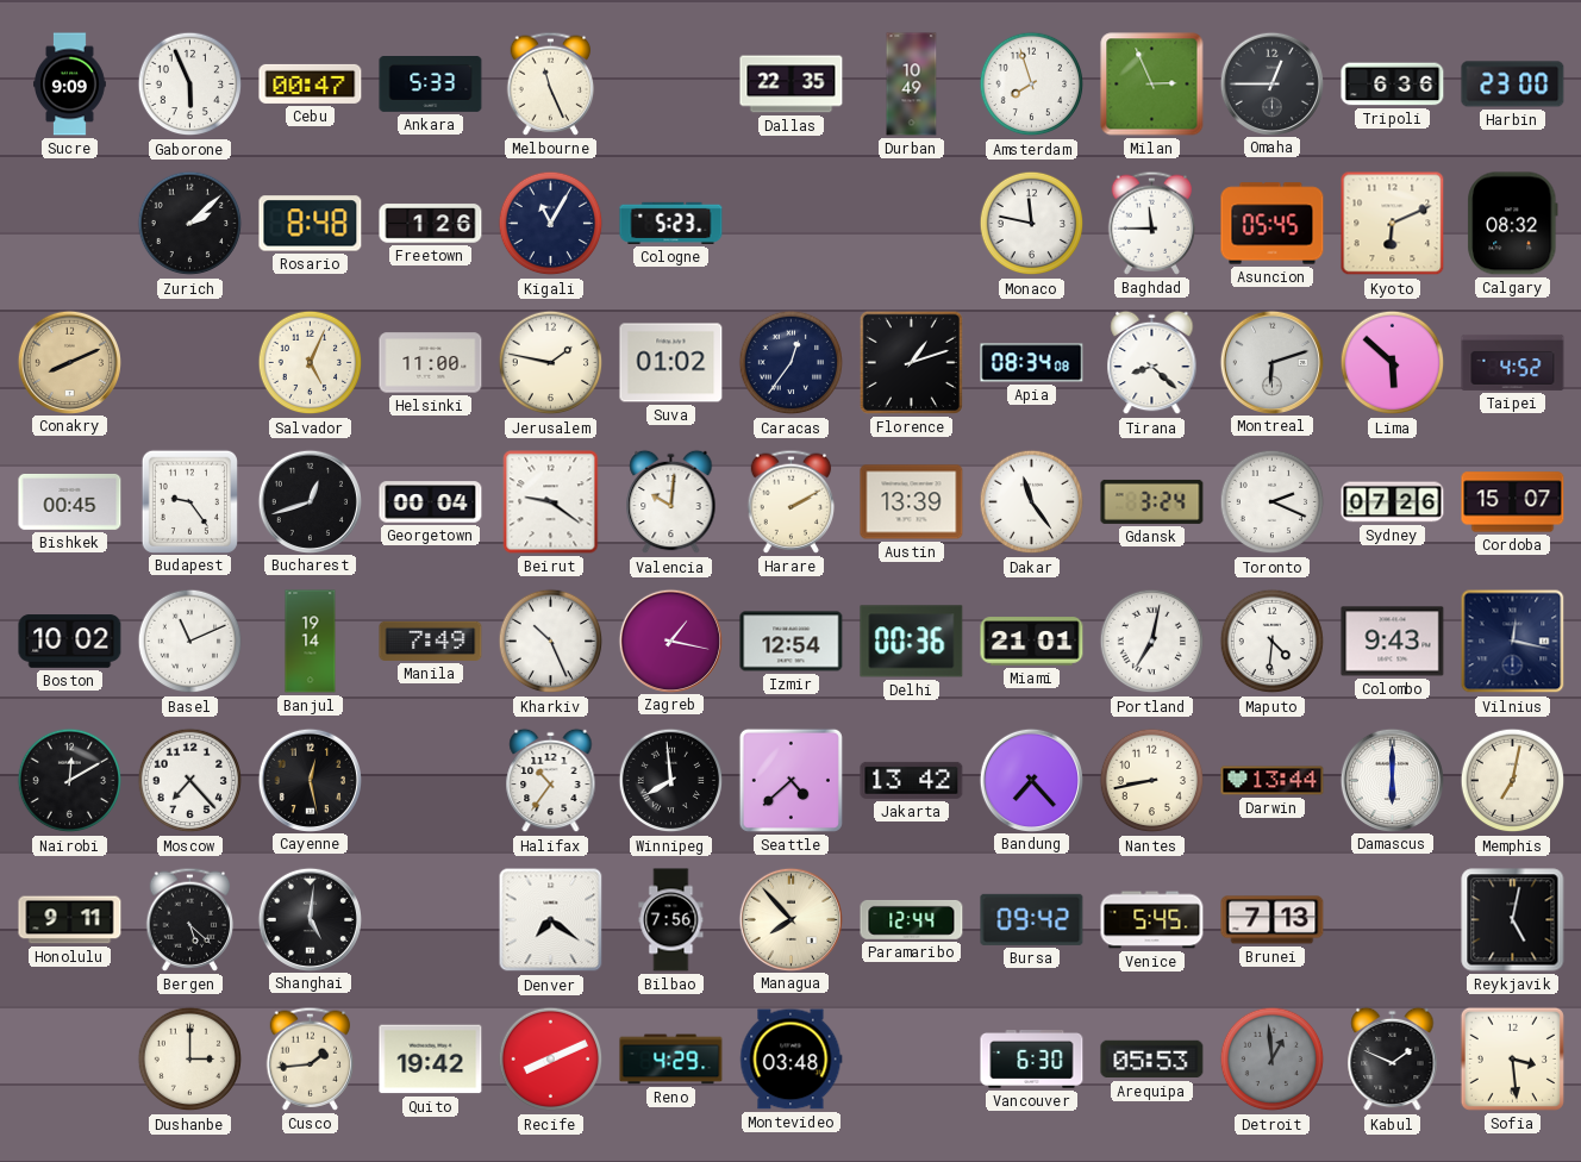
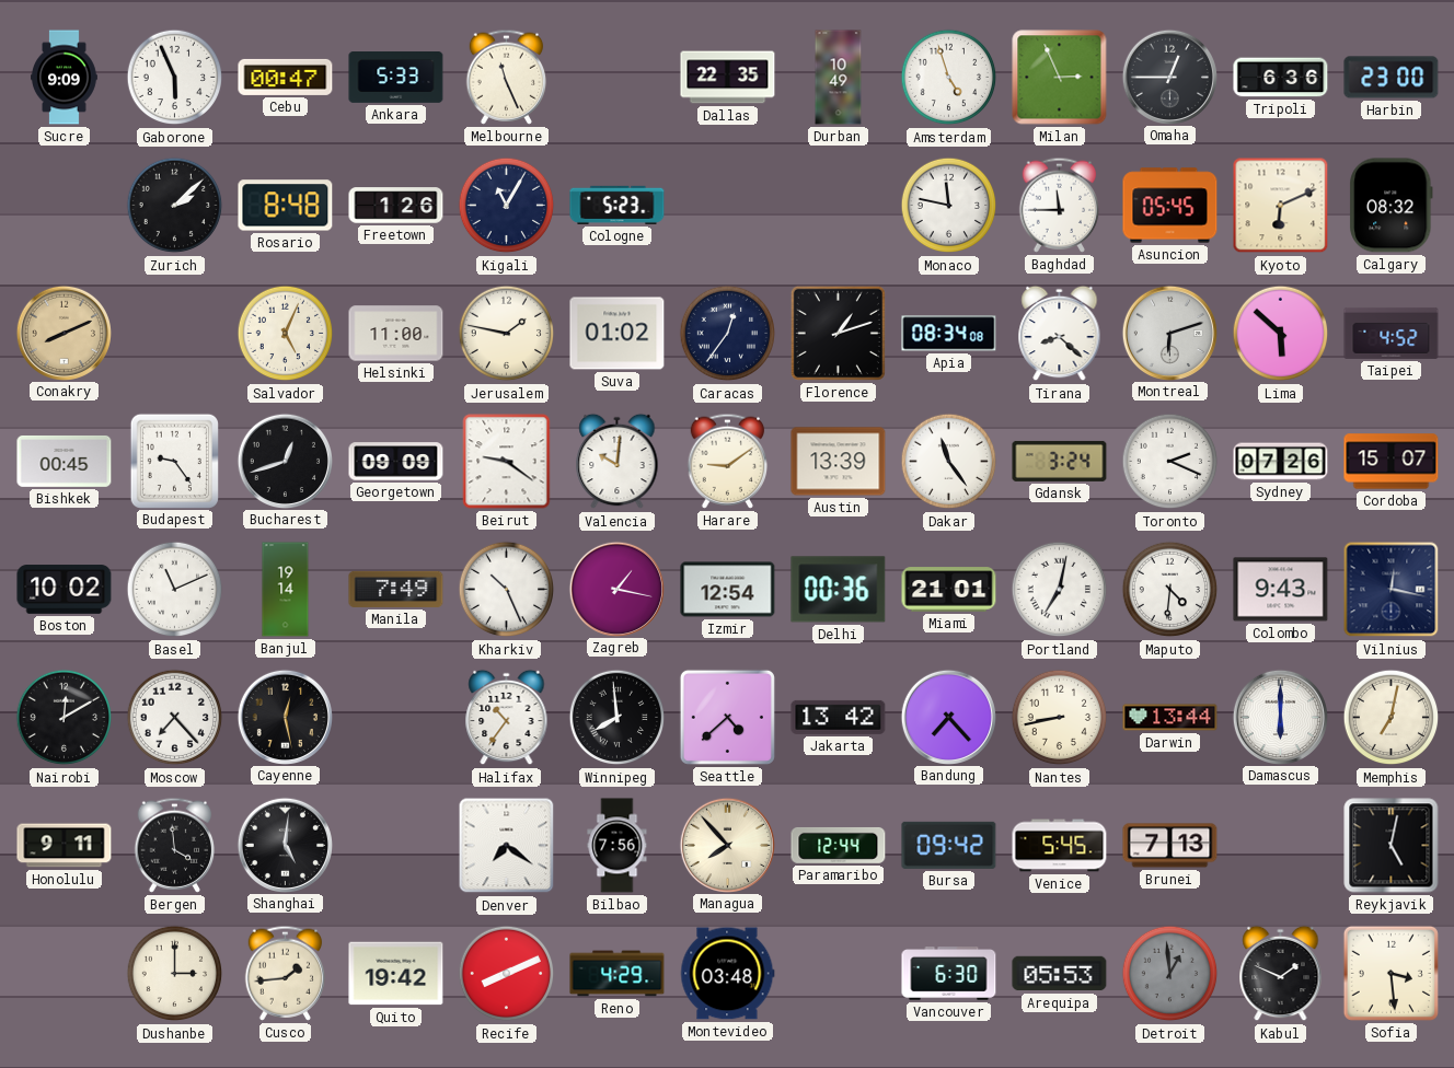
Amsterdam: 7:57 -> 4:57 (949, 78)
Georgetown: 00:04 -> 09:09 (396, 462)
Harare: 2:10 -> 9:09 (728, 461)
Bergen: 5:22 -> 3:59 (175, 845)
